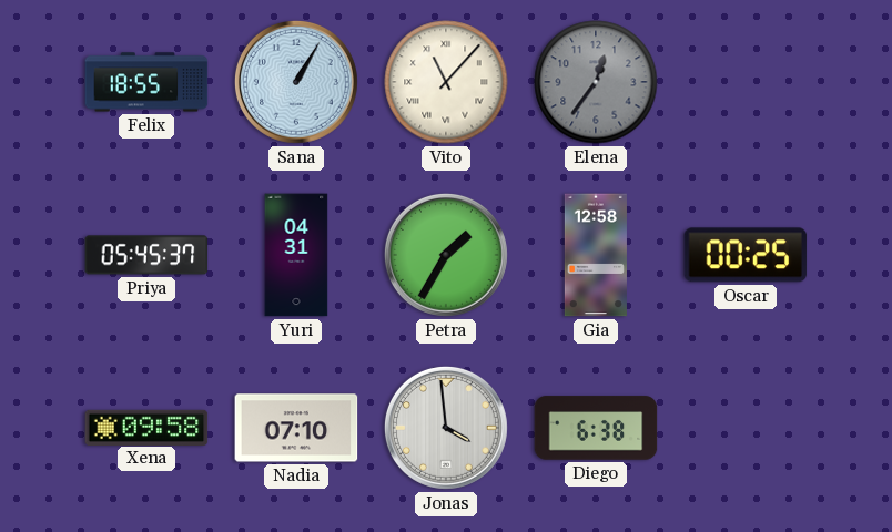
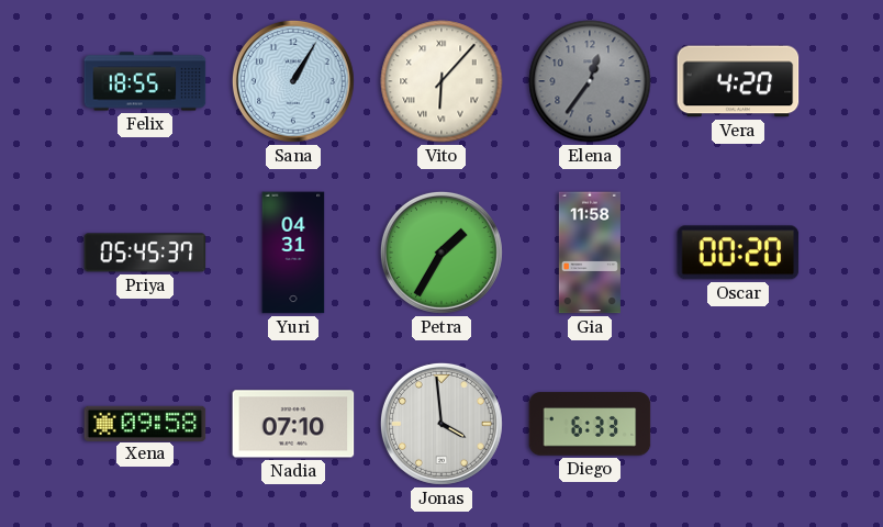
Vito: 11:07 -> 6:07 (441, 81)
Vera: none -> 4:20 (738, 81)
Gia: 12:58 -> 11:58 (590, 253)
Oscar: 00:25 -> 00:20 (738, 253)
Diego: 6:38 -> 6:33 (590, 424)
